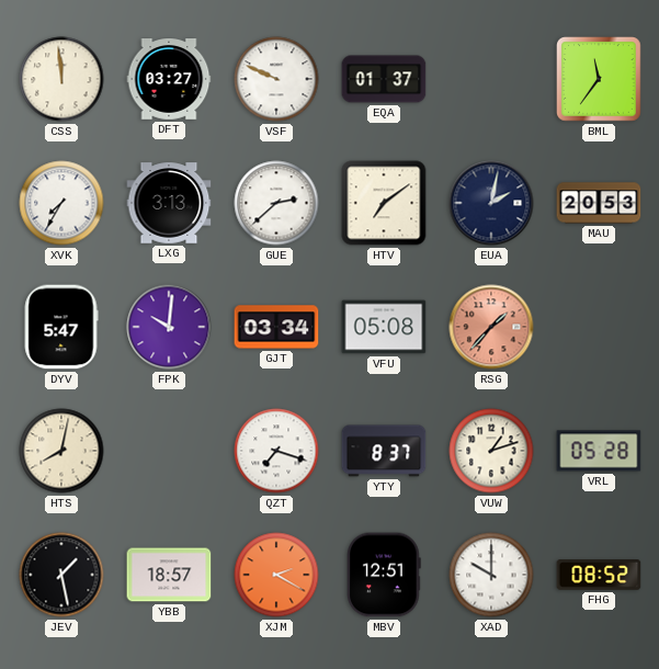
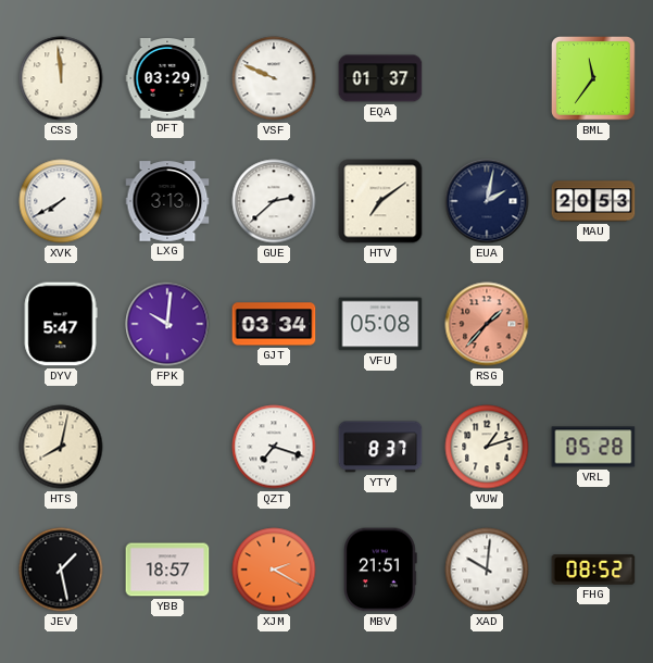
DFT: 03:27 -> 03:29 (167, 79)
XVK: 7:35 -> 7:40 (61, 201)
MBV: 12:51 -> 21:51 (381, 570)
XAD: 10:00 -> 10:01 (487, 570)
